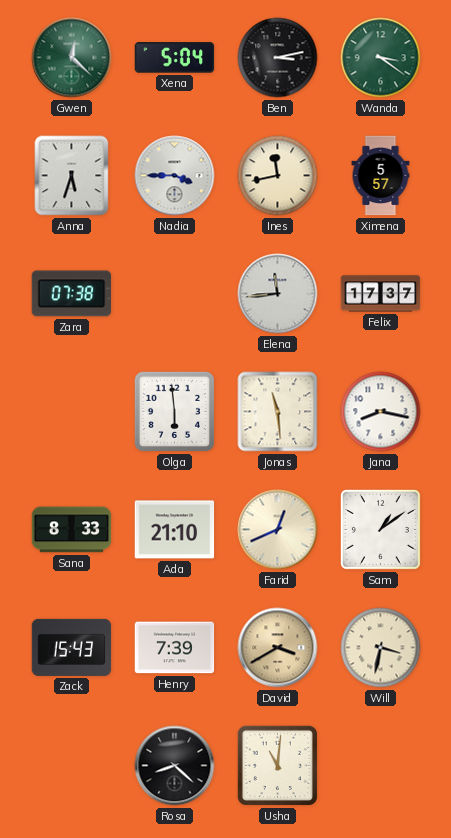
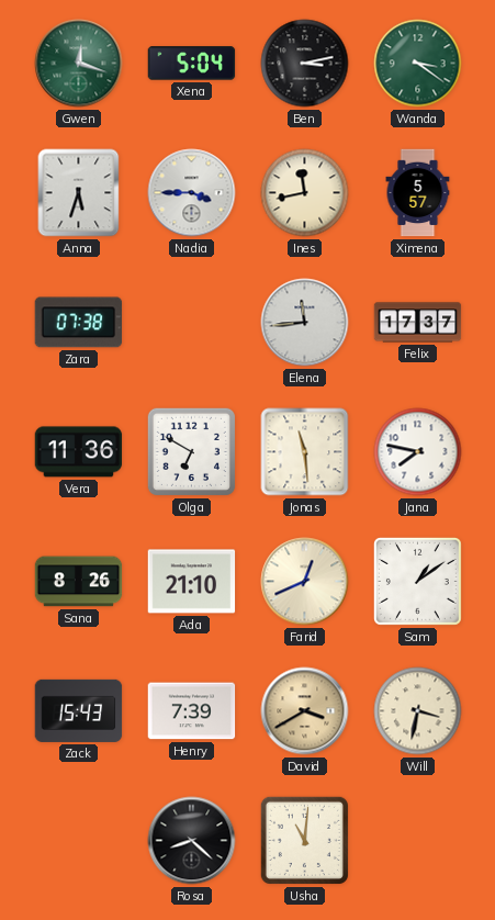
Gwen: 12:22 -> 12:18 (79, 64)
Vera: none -> 11:36 (79, 452)
Olga: 5:59 -> 6:50 (191, 451)
Jana: 8:17 -> 7:47 (418, 452)
Sana: 8:33 -> 8:26 (79, 582)
